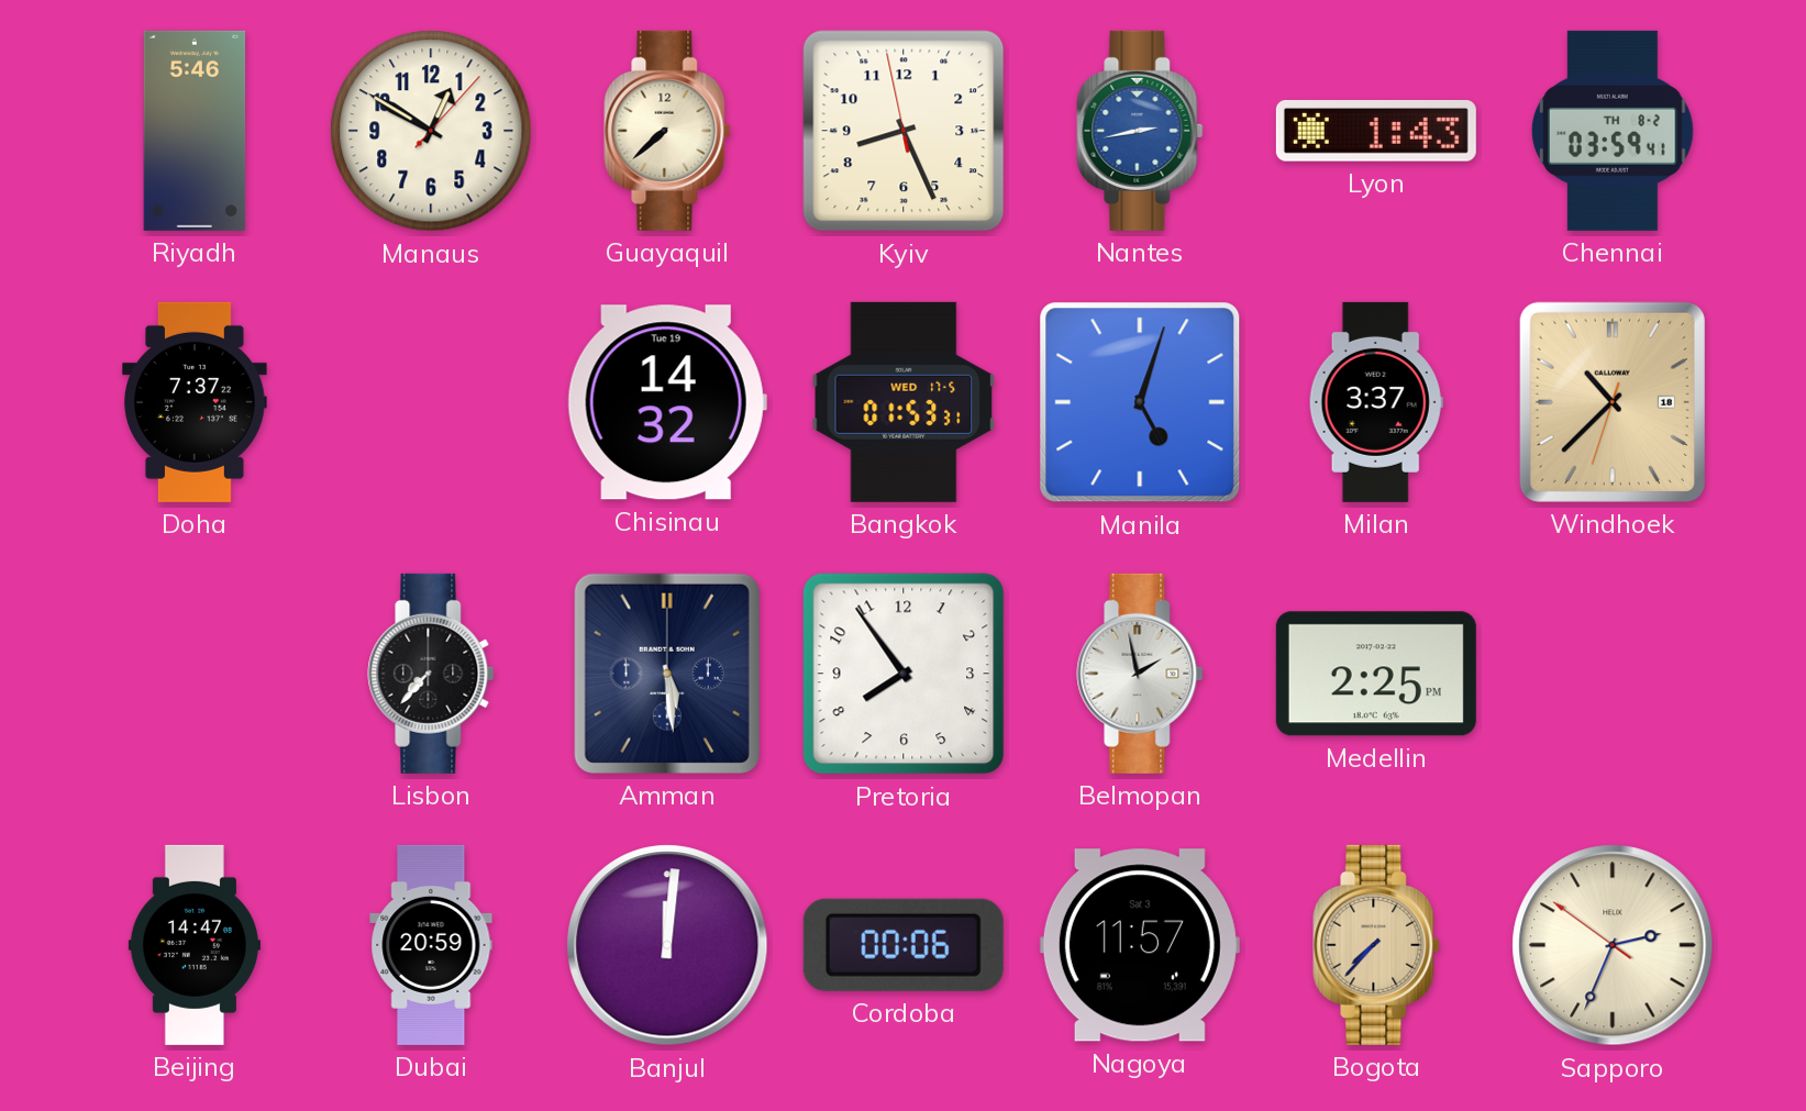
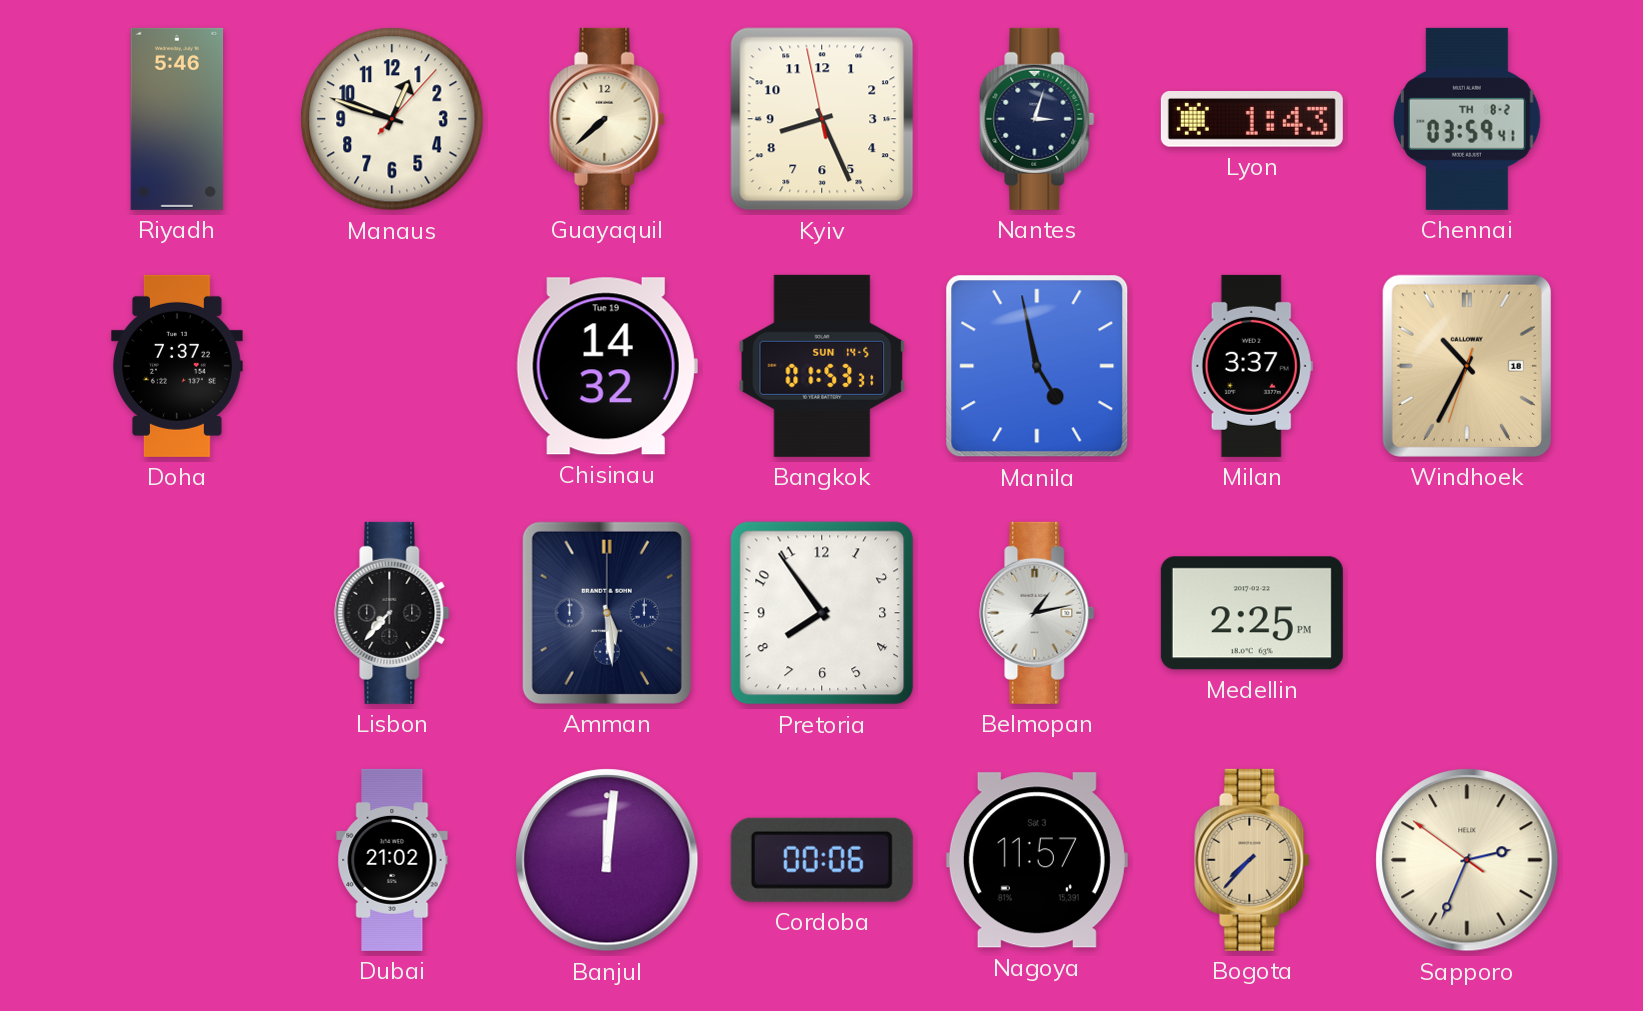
Manaus: 12:50 -> 12:48 (392, 119)
Nantes: 2:43 -> 3:03 (1037, 119)
Nantes dial: blue -> navy (1037, 119)
Bangkok date: WED 17-5 -> SUN 14-5 (822, 366)
Manila: 5:03 -> 4:58 (1037, 366)
Windhoek: 10:37 -> 10:34 (1467, 366)
Belmopan: 1:58 -> 1:13 (1037, 613)
Beijing: 14:47 -> none (195, 945)
Dubai: 20:59 -> 21:02 (392, 860)
